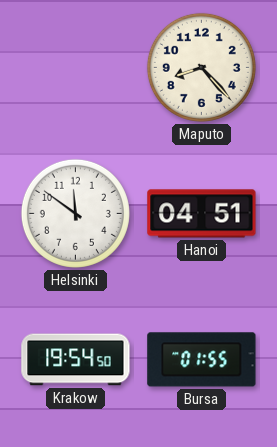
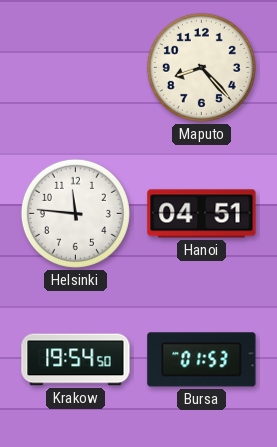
Helsinki: 11:51 -> 11:46 (75, 213)
Bursa: 01:55 -> 01:53 (202, 360)
